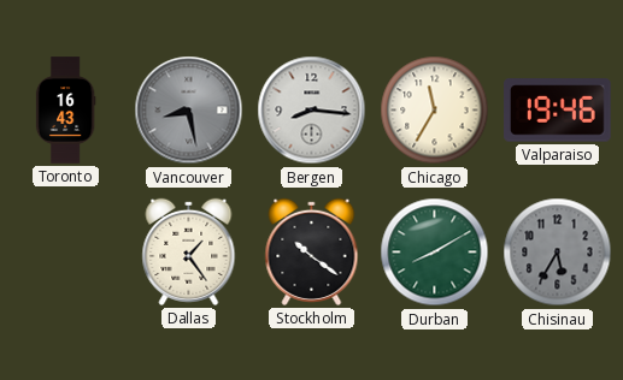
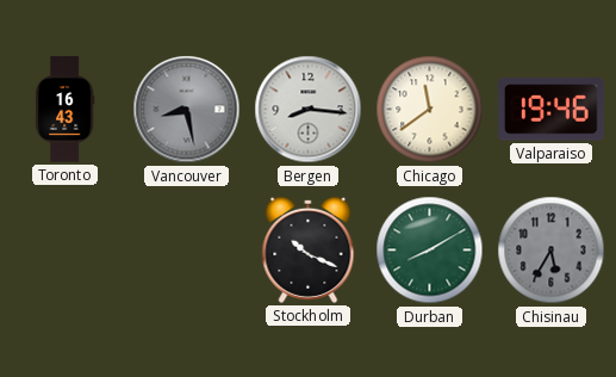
Chicago: 11:35 -> 11:39 (430, 110)
Dallas: 1:24 -> none (189, 251)
Stockholm: 10:21 -> 10:19 (309, 249)
